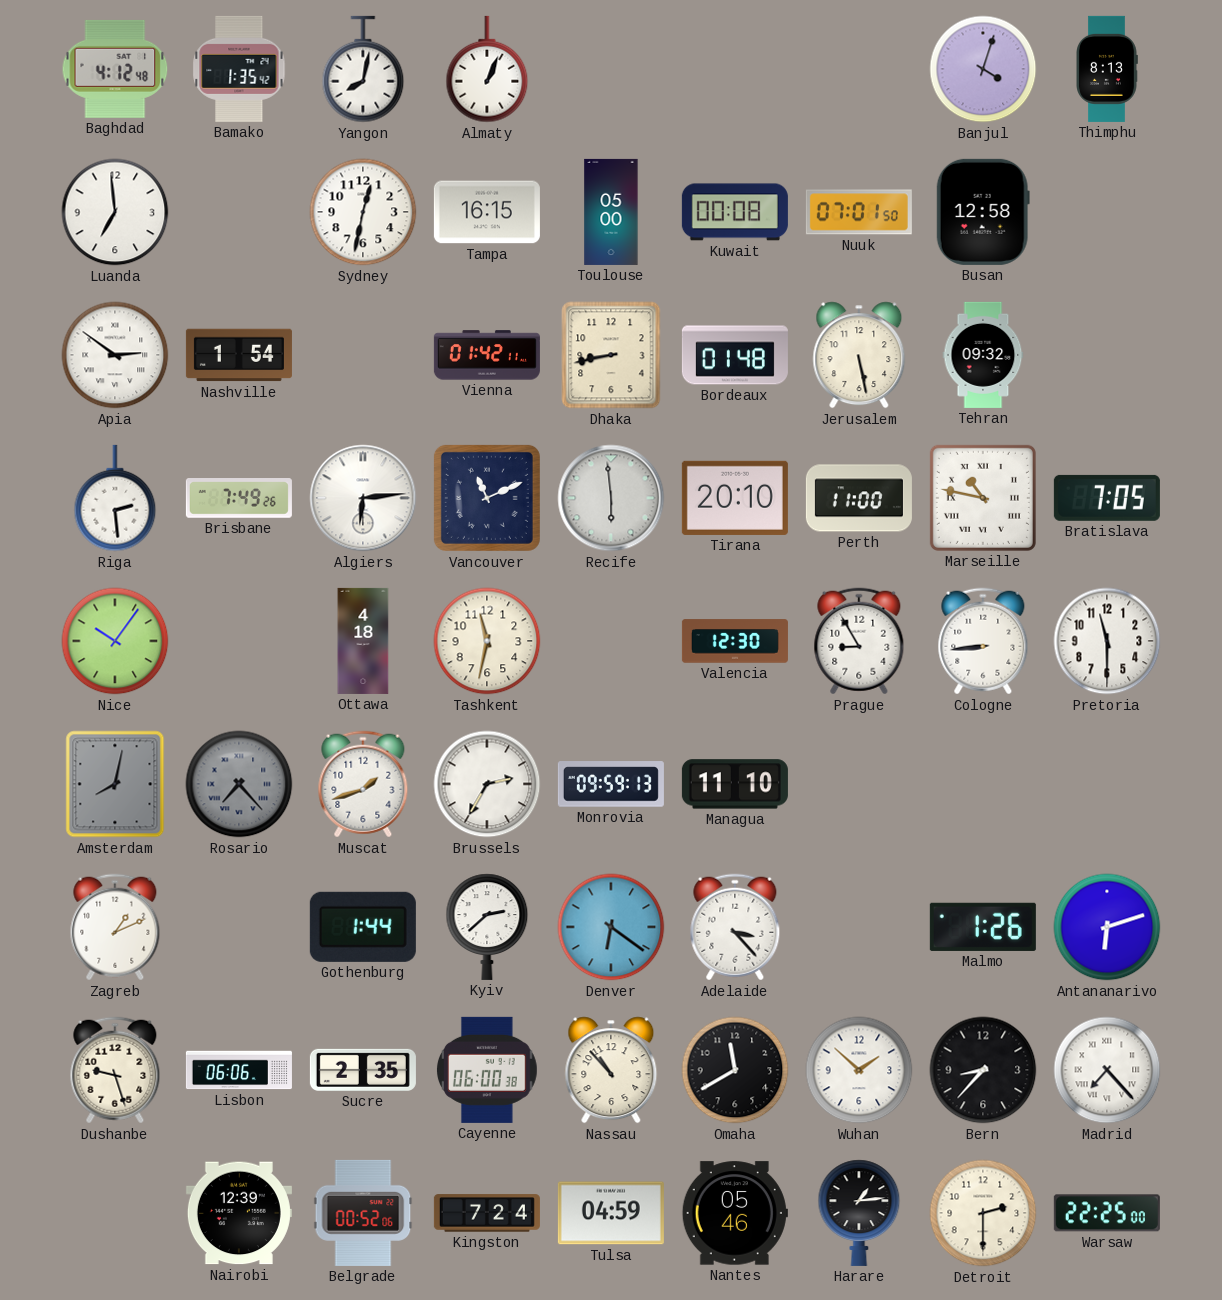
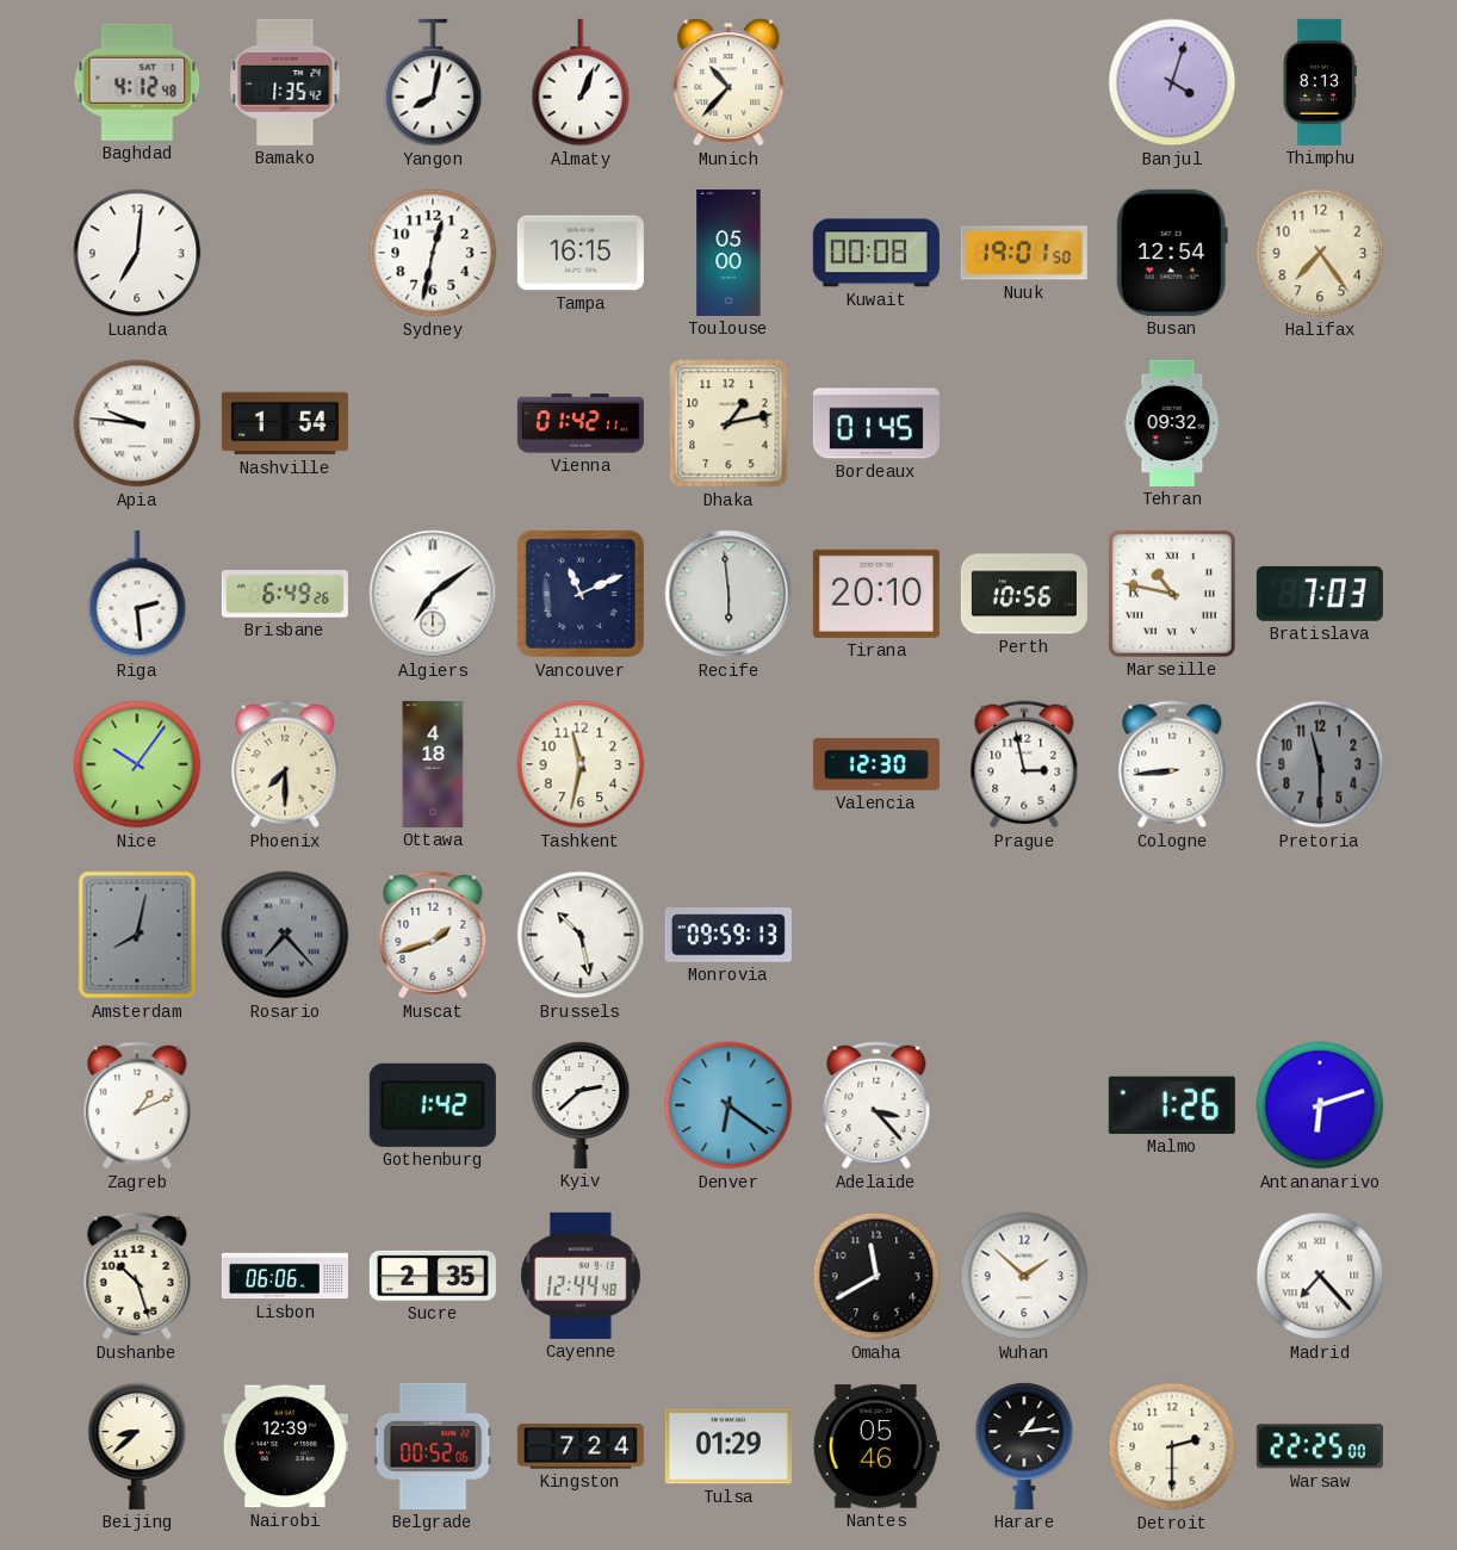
Munich: none -> 10:37 (728, 82)
Luanda: 6:59 -> 7:01 (137, 253)
Nuuk: 07:01 -> 19:01 (1024, 253)
Busan: 12:58 -> 12:54 (1172, 253)
Halifax: none -> 7:24 (1320, 253)
Apia: 2:51 -> 9:46 (137, 423)
Dhaka: 8:43 -> 1:13 (728, 423)
Bordeaux: 01:48 -> 01:45 (876, 423)
Jerusalem: 5:28 -> none (859, 355)
Brisbane: 7:49 -> 6:49 (285, 594)
Algiers: 6:14 -> 7:09 (433, 594)
Perth: 11:00 -> 10:56 (1024, 594)
Bratislava: 7:05 -> 7:03 (1320, 594)
Phoenix: none -> 7:30 (285, 764)
Prague: 8:55 -> 2:58 (1024, 764)
Pretoria dial: white -> grey (1320, 764)
Brussels: 2:35 -> 10:28 (581, 935)
Managua: 11:10 -> none (735, 784)
Gothenburg: 1:44 -> 1:42 (433, 1105)
Dushanbe: 9:27 -> 10:27 (137, 1276)
Cayenne: 06:00 -> 12:44 (582, 1276)
Nassau: 10:53 -> none (611, 1070)
Bern: 8:37 -> none (983, 1070)
Beijing: none -> 8:38 (137, 1446)
Tulsa: 04:59 -> 01:29 (728, 1446)
